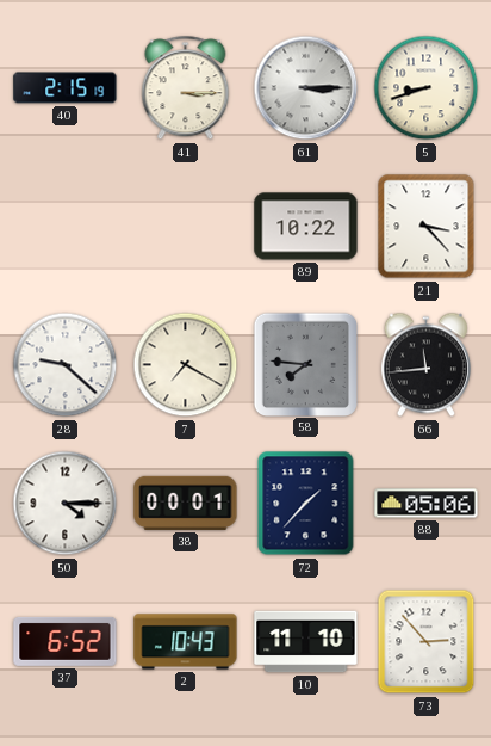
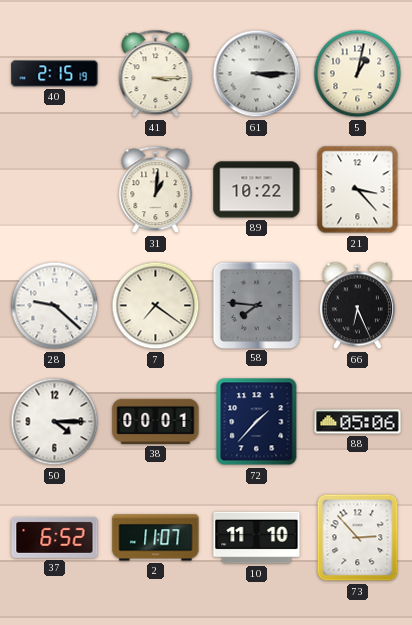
5: 8:42 -> 1:02 (358, 74)
31: none -> 1:01 (156, 190)
7: 7:20 -> 7:21 (156, 306)
66: 11:44 -> 6:26 (357, 306)
2: 10:43 -> 11:07 (156, 538)
